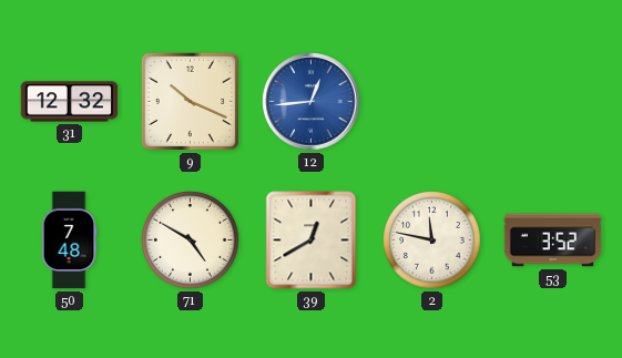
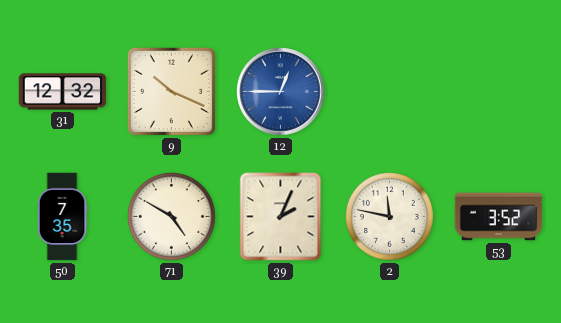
12: 12:44 -> 12:45 (281, 92)
50: 7:48 -> 7:35 (62, 217)
39: 12:40 -> 2:04 (281, 217)
